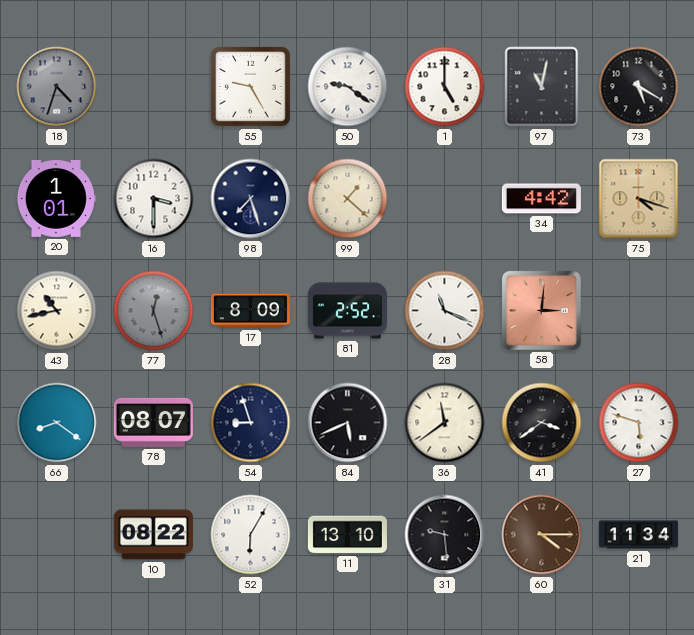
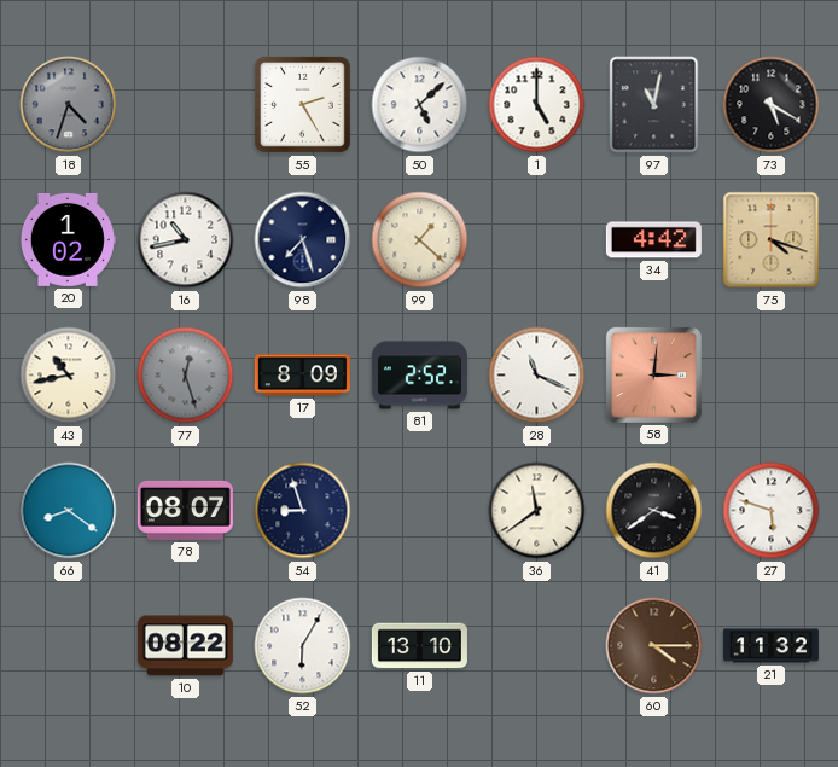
55: 9:25 -> 2:25 (302, 104)
50: 9:21 -> 5:08 (420, 105)
20: 1:01 -> 1:02 (68, 239)
16: 3:30 -> 10:43 (186, 240)
84: 5:41 -> none (348, 423)
31: 9:29 -> none (445, 535)
21: 11:34 -> 11:32 (770, 646)
